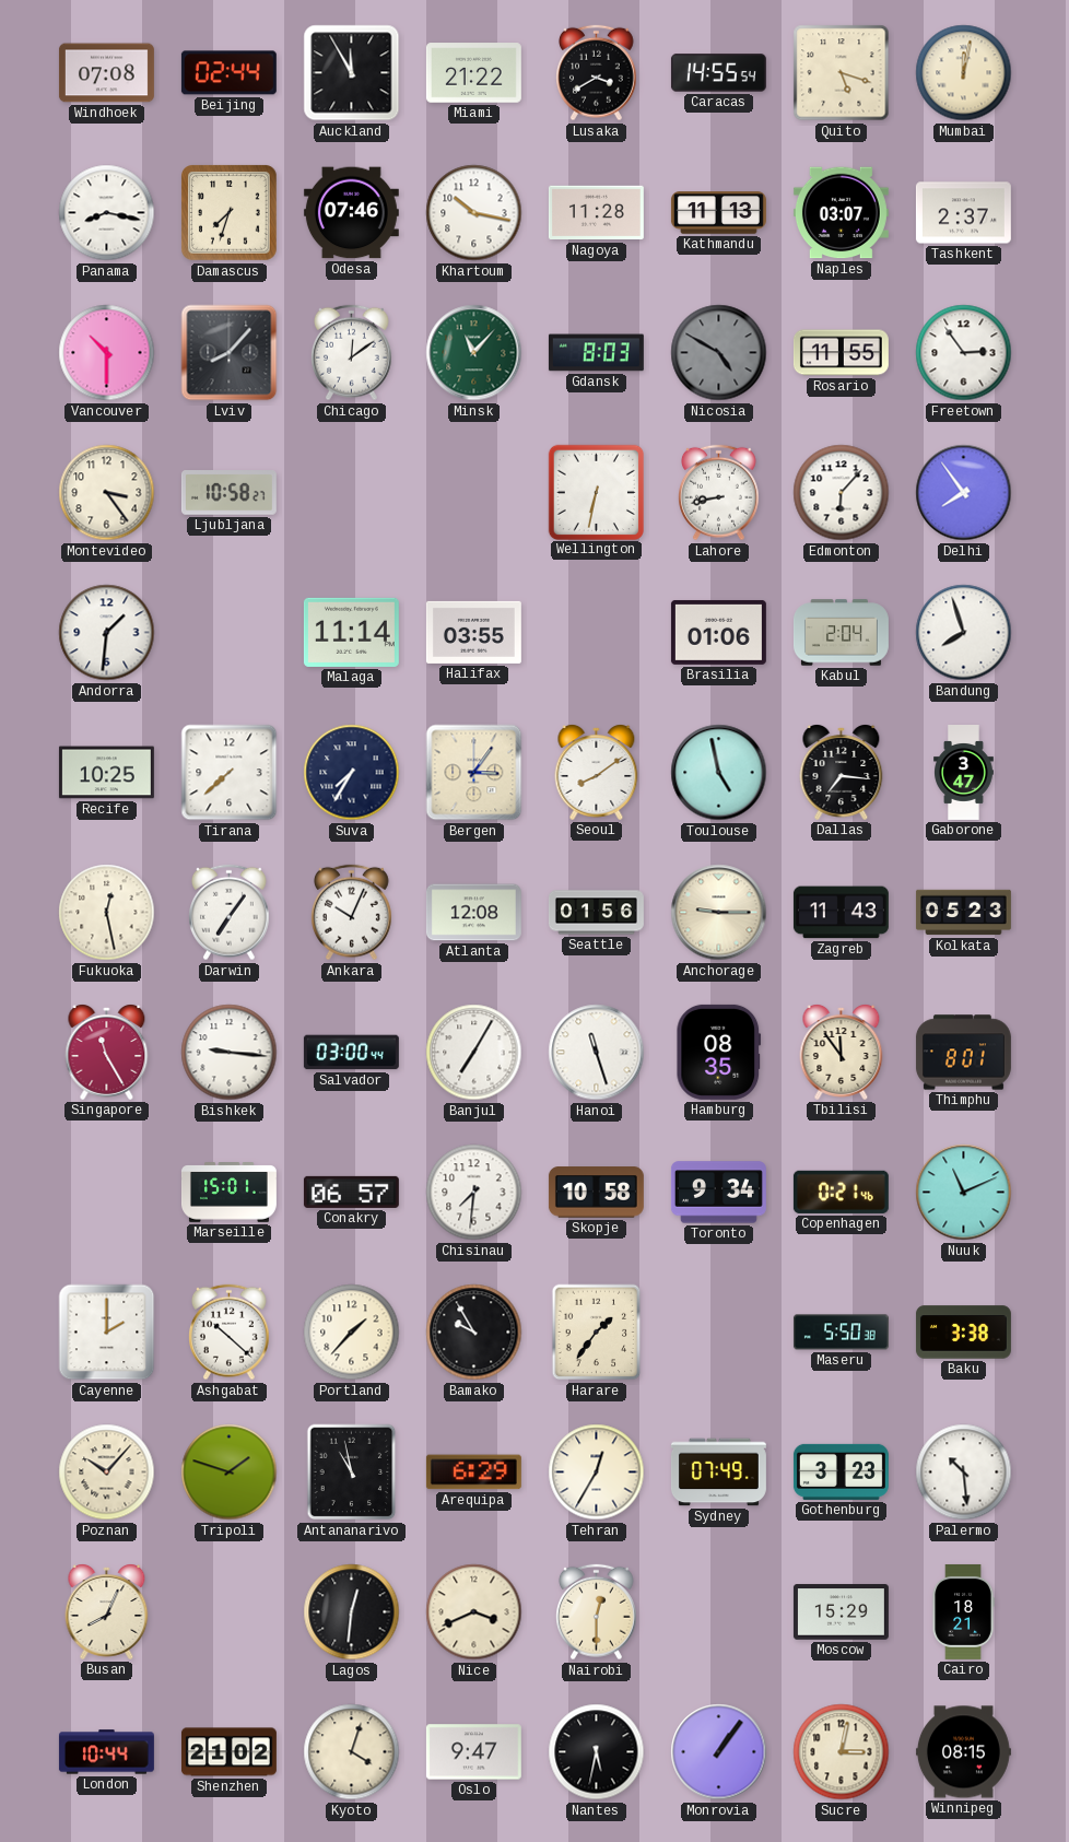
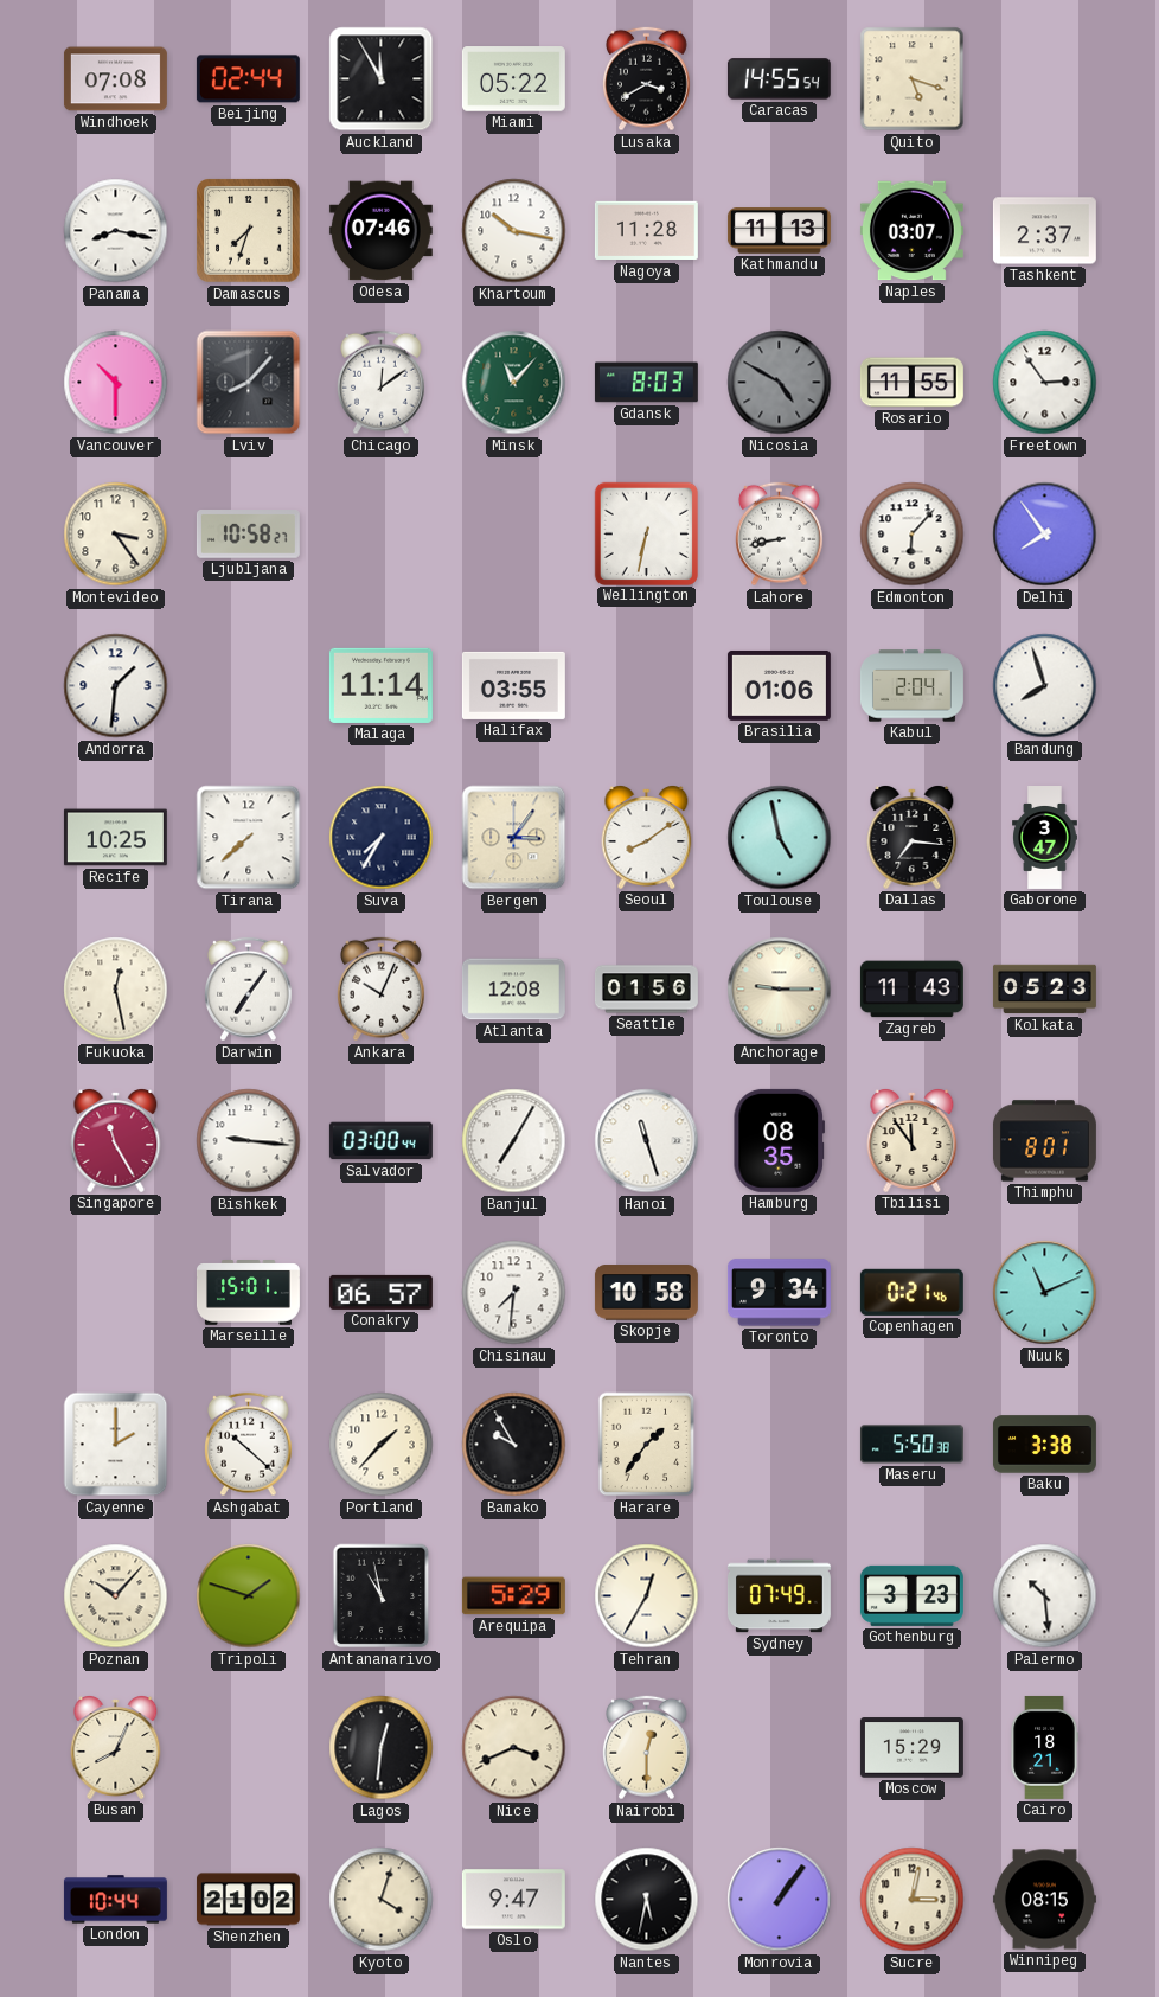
Miami: 21:22 -> 05:22 (513, 79)
Mumbai: 12:02 -> none (964, 73)
Arequipa: 6:29 -> 5:29 (513, 1596)
